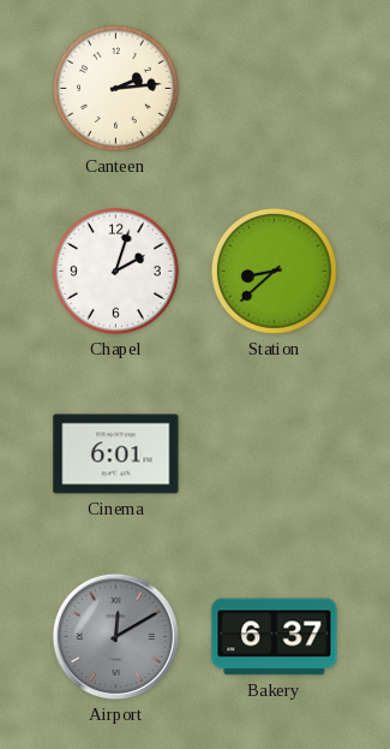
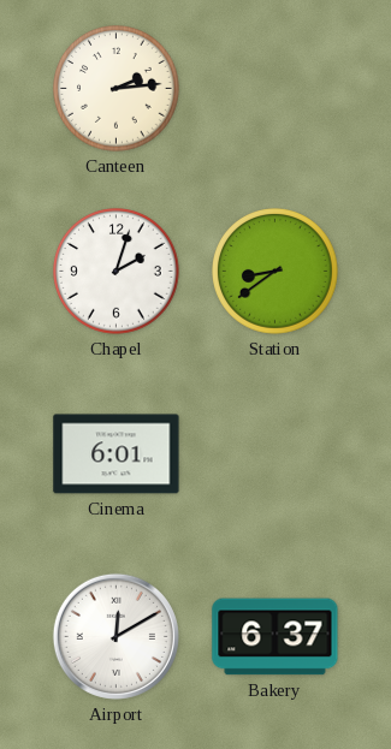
Station: 8:38 -> 8:39 (276, 272)
Airport dial: grey -> white (115, 636)
